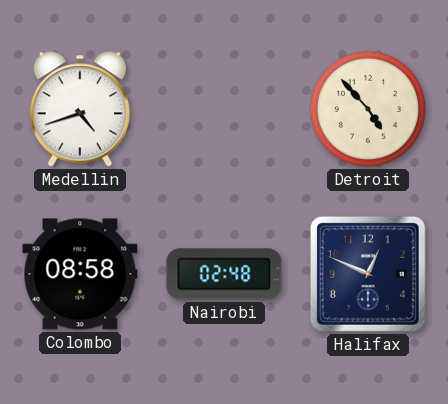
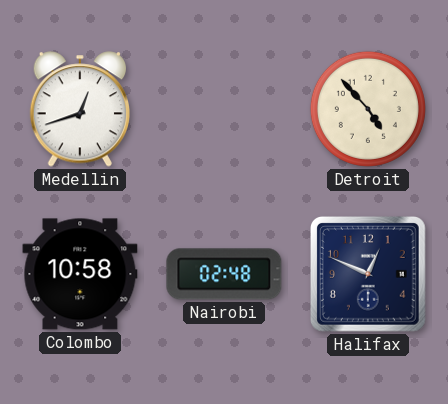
Medellin: 4:42 -> 12:42 (79, 109)
Colombo: 08:58 -> 10:58 (80, 274)
